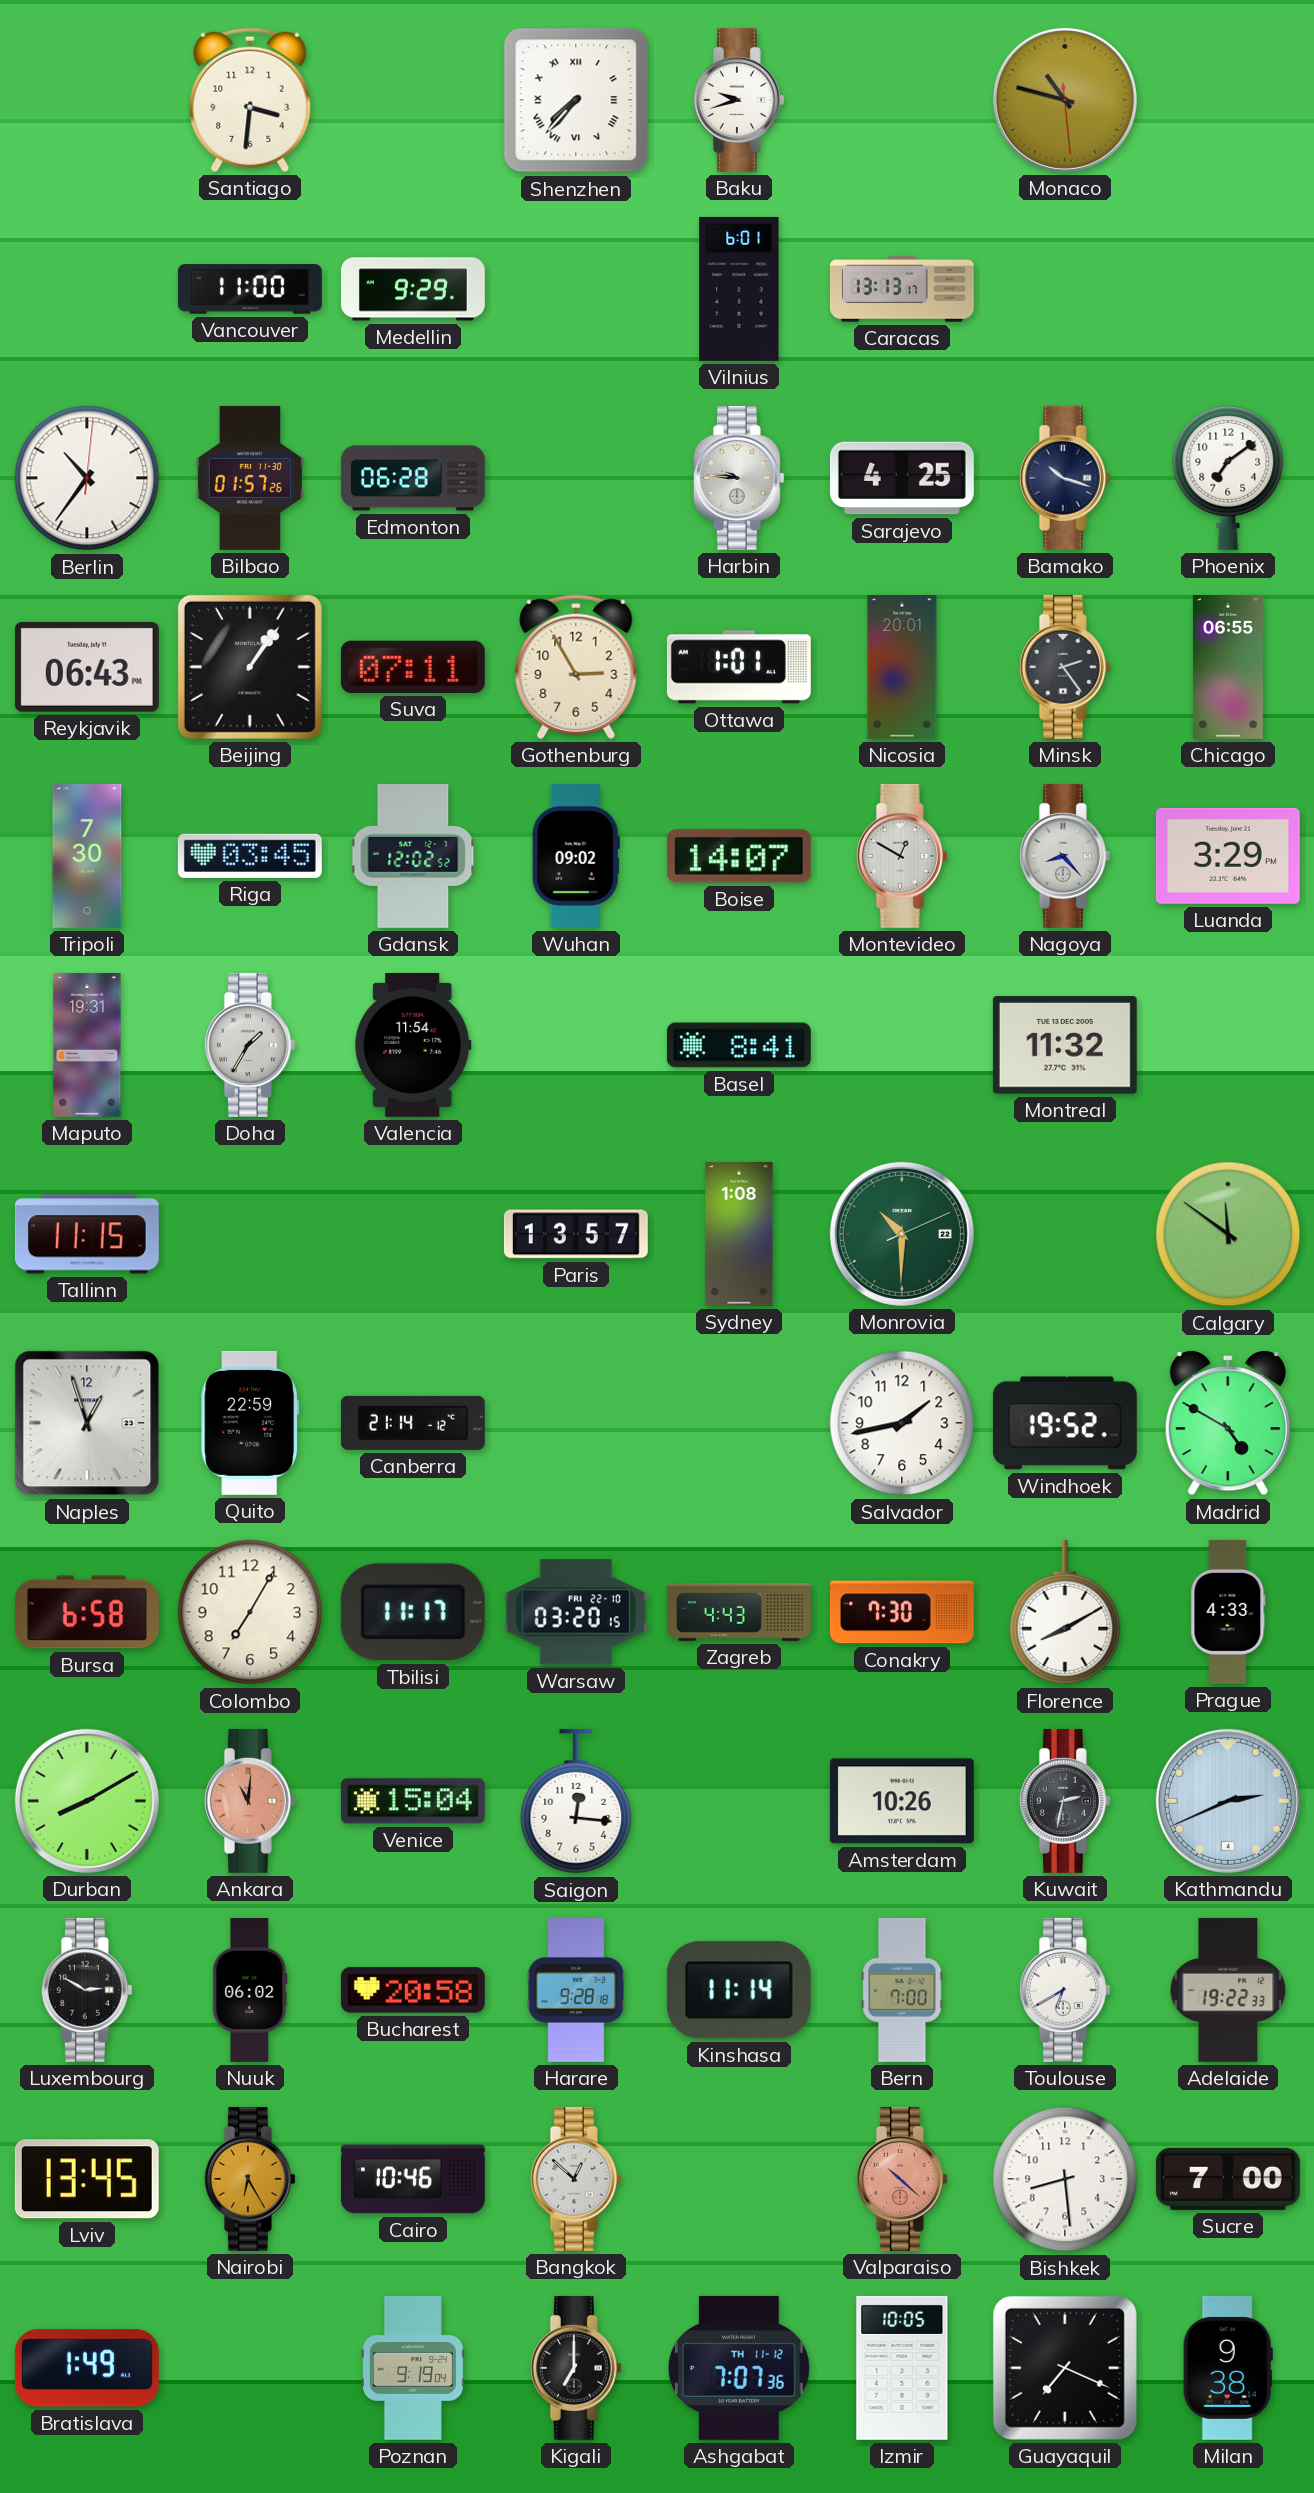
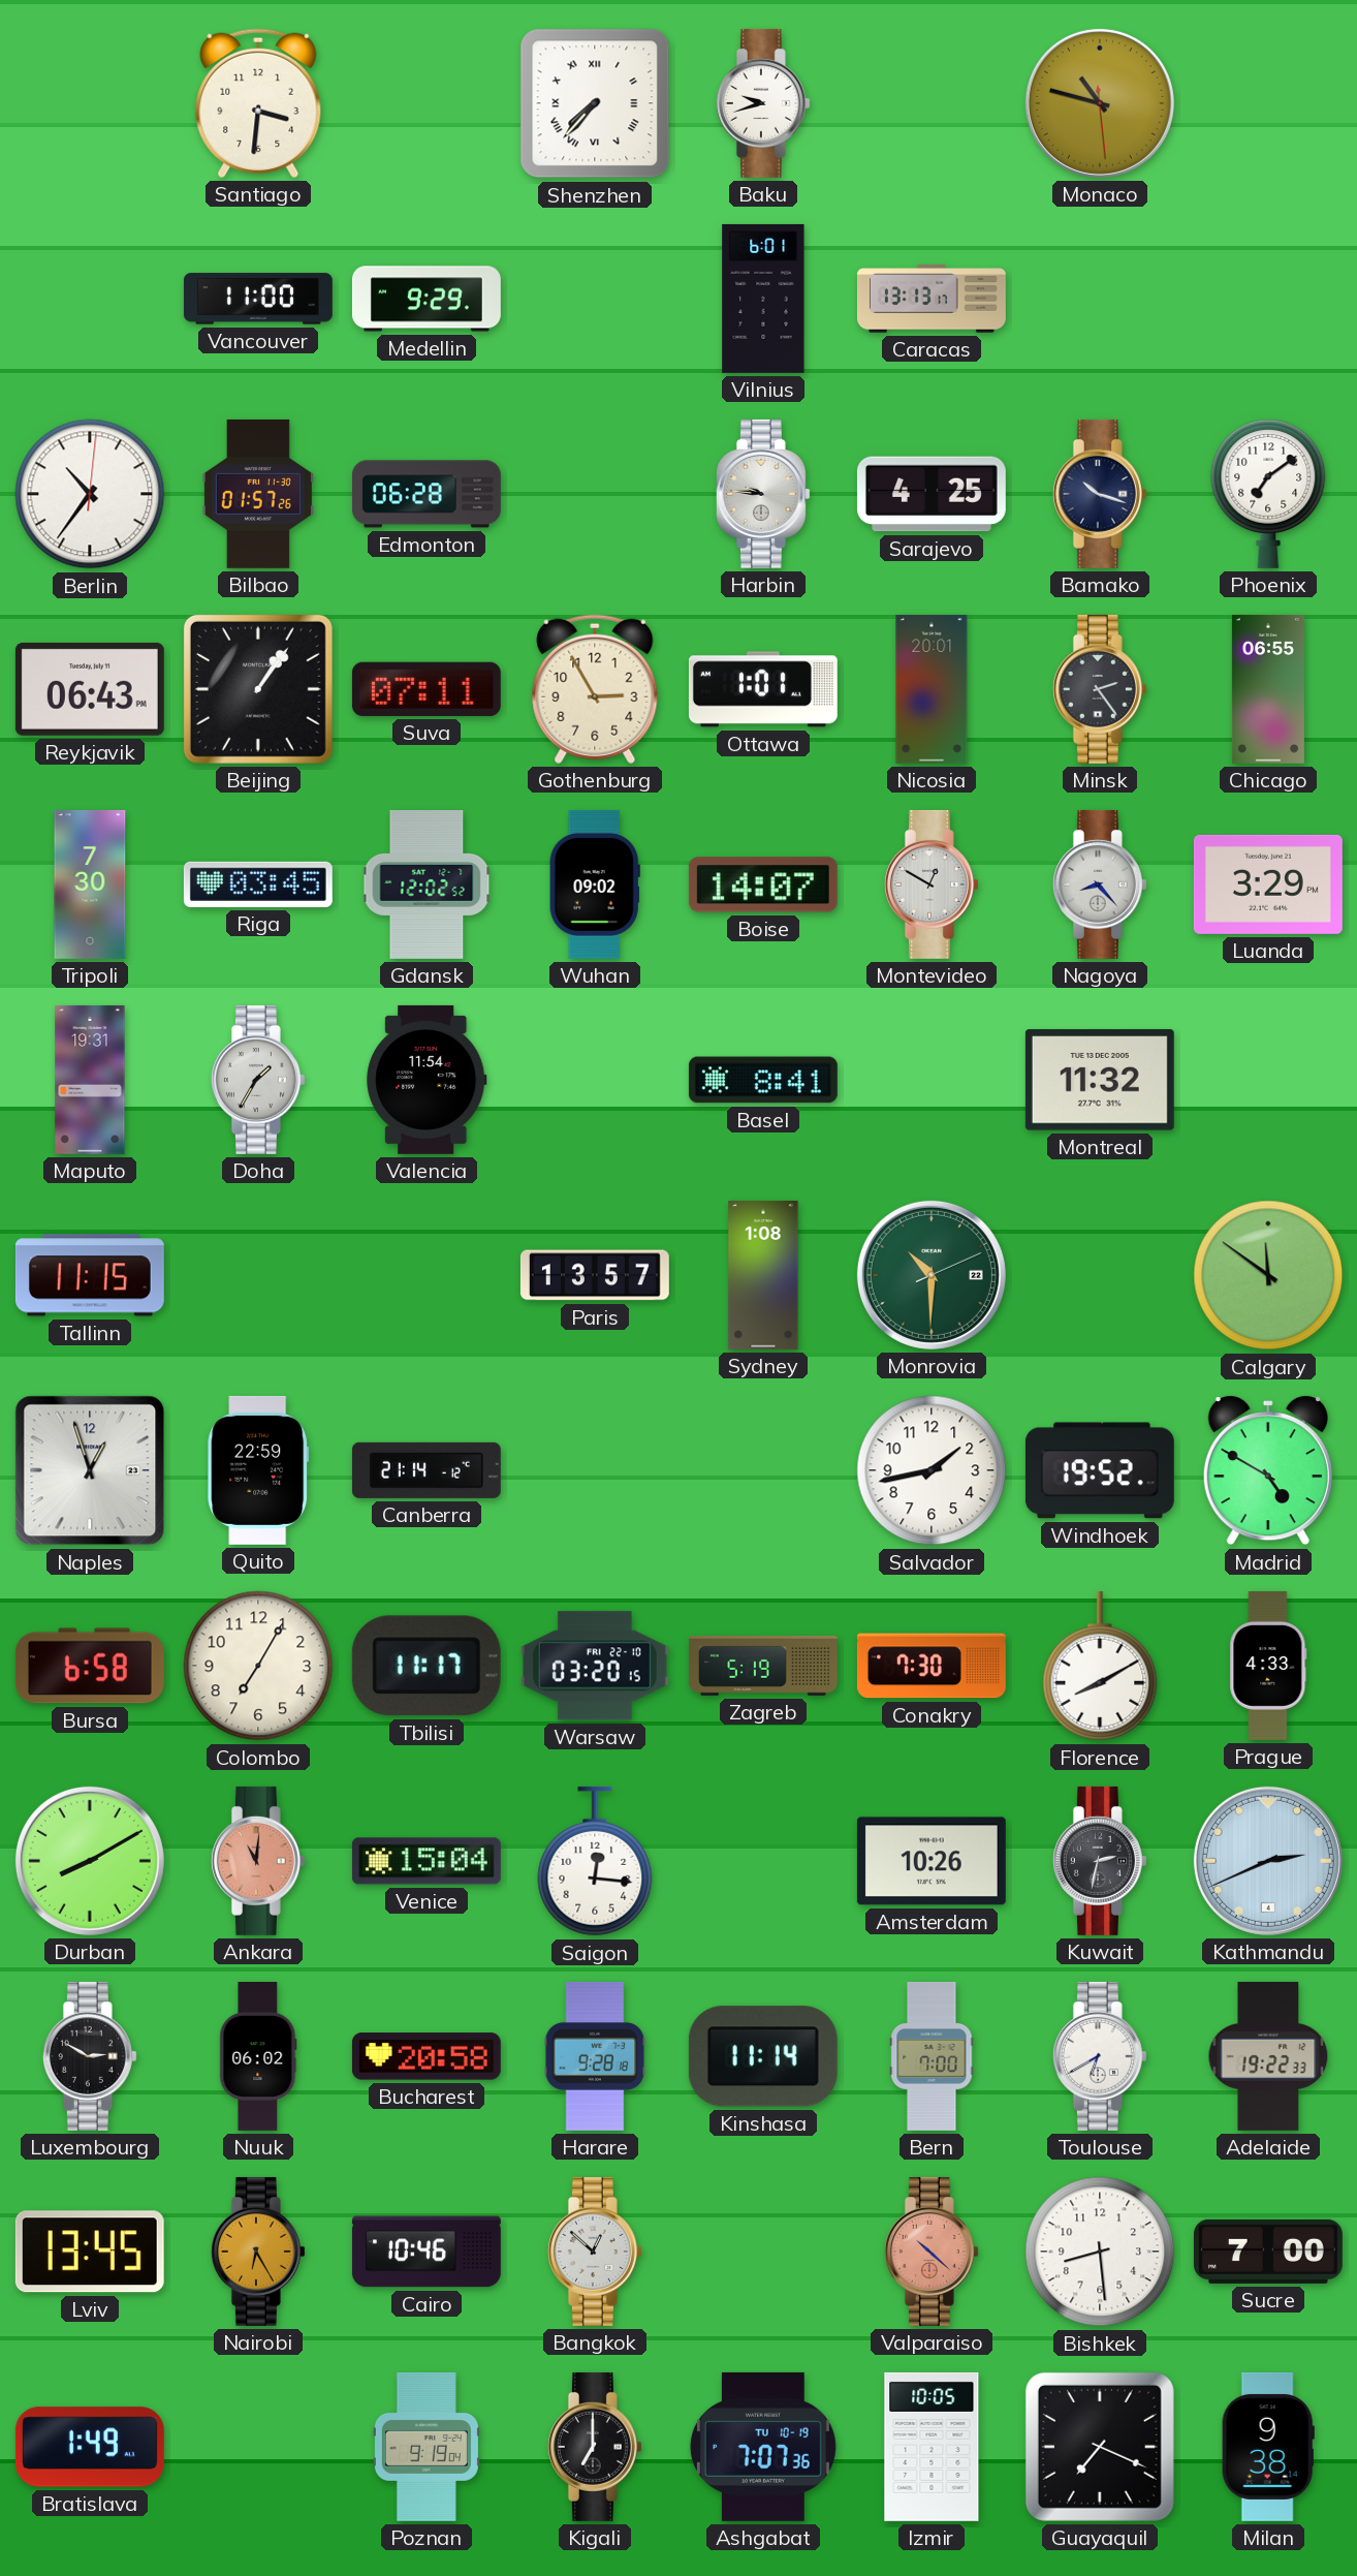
Zagreb: 4:43 -> 5:19 (763, 1666)
Ashgabat date: TH 11-12 -> TU 10-19 (763, 2447)
